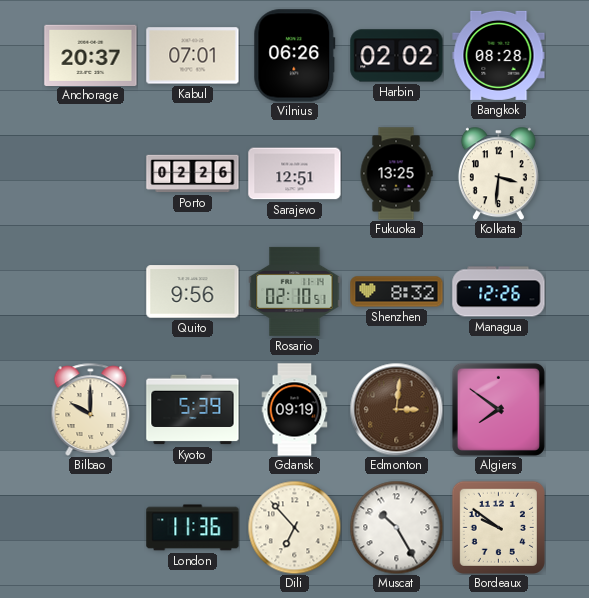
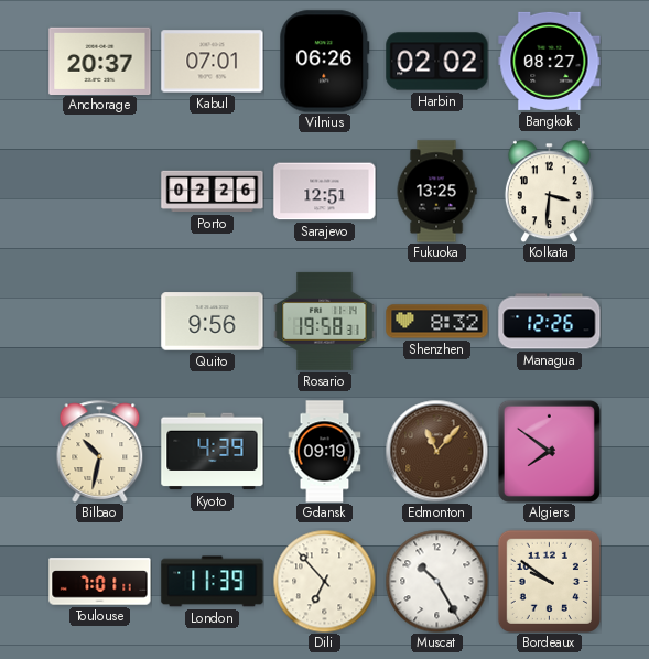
Bangkok: 08:28 -> 08:27 (550, 61)
Rosario: 02:10 -> 19:58 (325, 321)
Bilbao: 10:00 -> 10:32 (100, 451)
Kyoto: 5:39 -> 4:39 (213, 452)
Edmonton: 3:01 -> 11:07 (436, 451)
Toulouse: none -> 7:01 (100, 582)
London: 11:36 -> 11:39 (213, 582)
